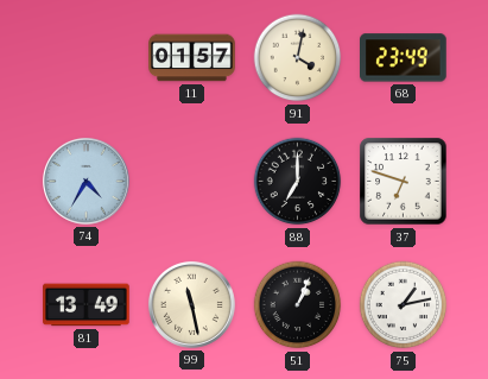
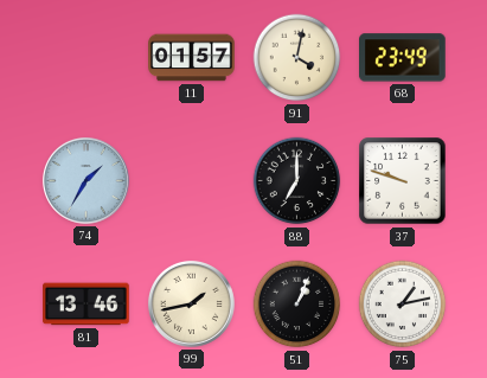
74: 4:35 -> 1:35 (85, 180)
37: 6:48 -> 9:48 (403, 181)
81: 13:49 -> 13:46 (86, 305)
99: 11:28 -> 1:43 (191, 303)
